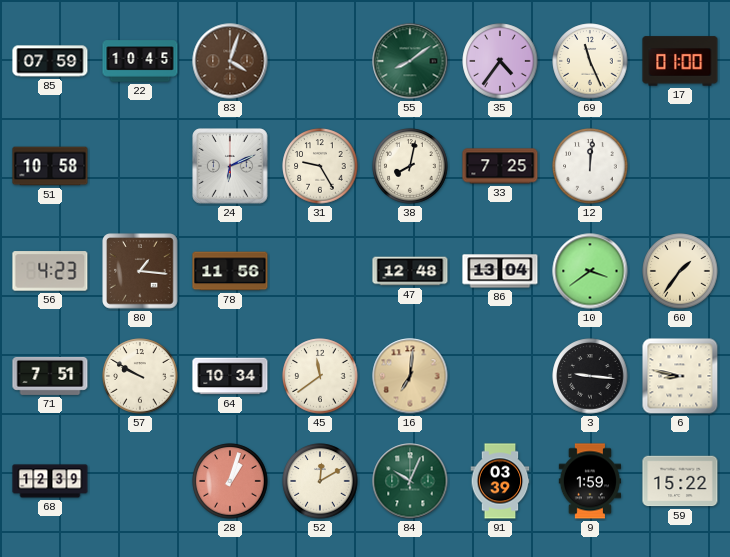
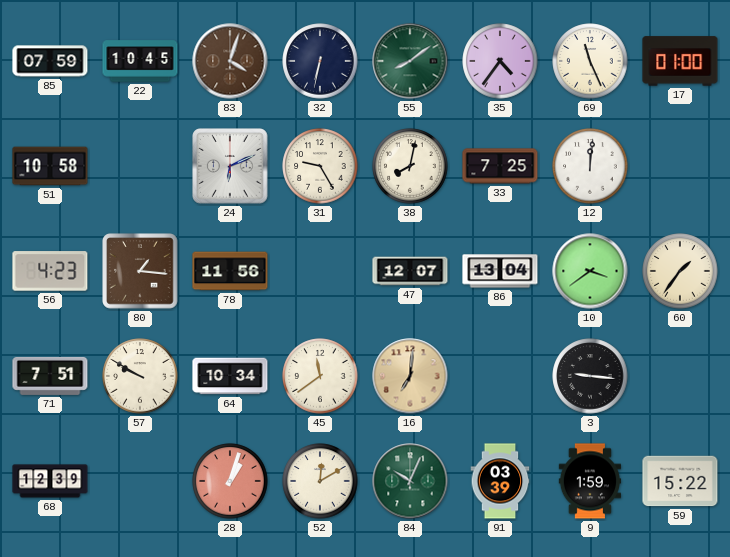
32: none -> 6:32 (320, 61)
47: 12:48 -> 12:07 (410, 271)
6: 8:47 -> none (680, 376)
